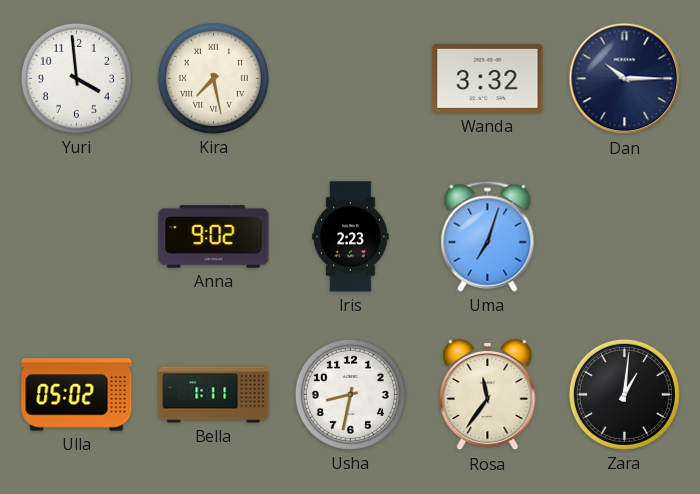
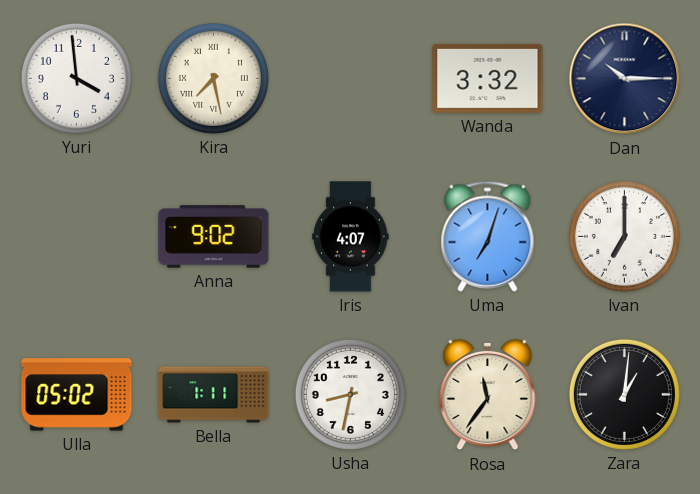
Iris: 2:23 -> 4:07 (351, 237)
Ivan: none -> 7:00 (624, 236)
